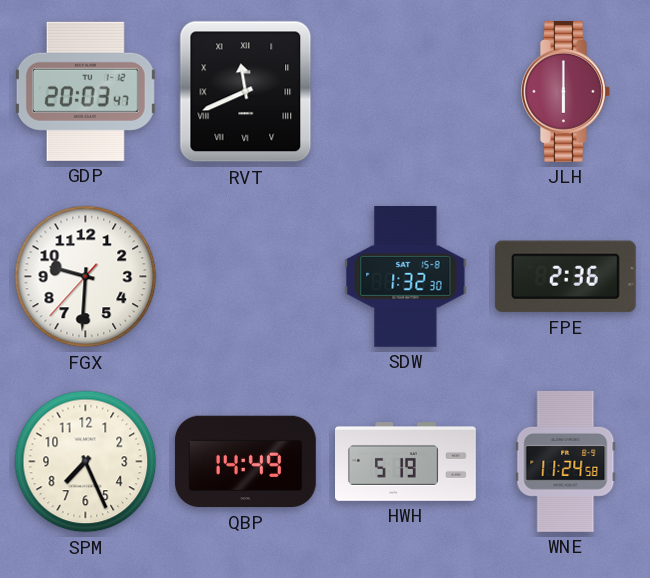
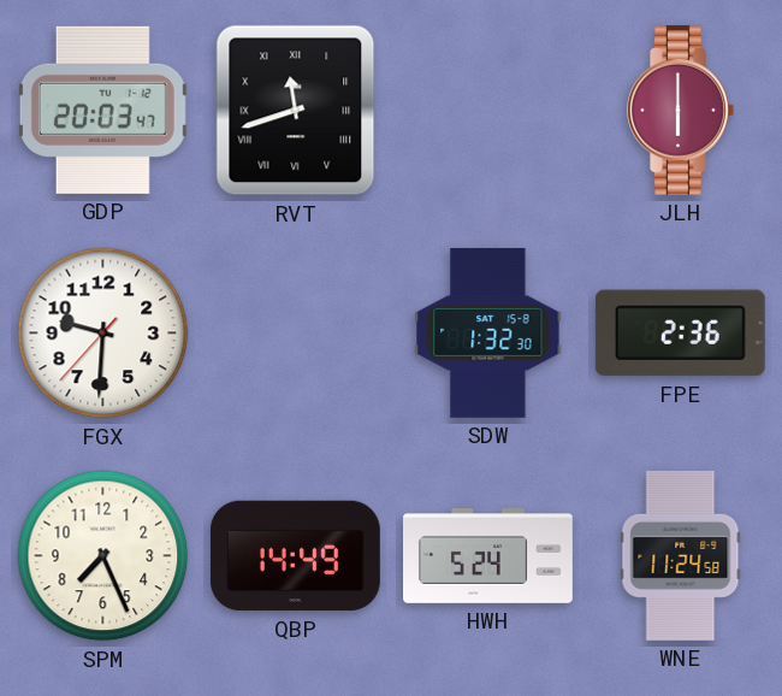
RVT: 11:41 -> 11:42 (296, 111)
HWH: 5:19 -> 5:24 (488, 556)
